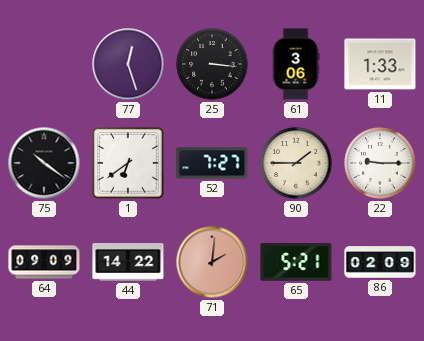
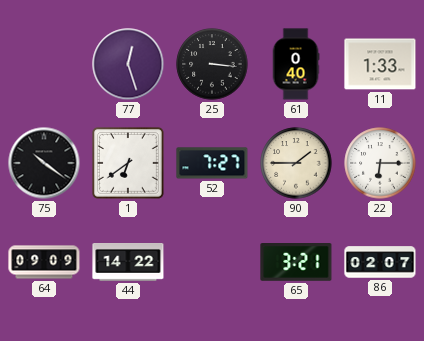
61: 3:06 -> 0:40 (296, 64)
22: 9:15 -> 6:15 (380, 163)
71: 2:01 -> none (212, 262)
65: 5:21 -> 3:21 (296, 263)
86: 02:09 -> 02:07 (380, 262)
